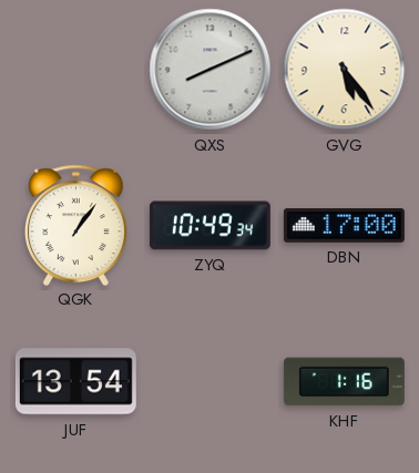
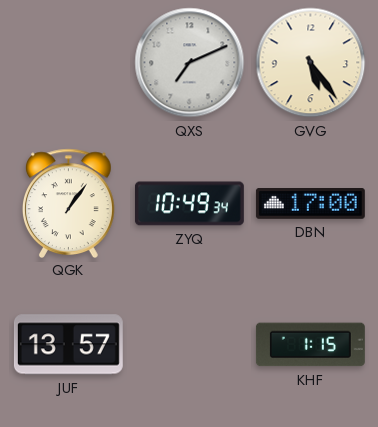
QXS: 8:11 -> 7:11 (190, 63)
JUF: 13:54 -> 13:57 (68, 345)
KHF: 1:16 -> 1:15 (310, 345)
